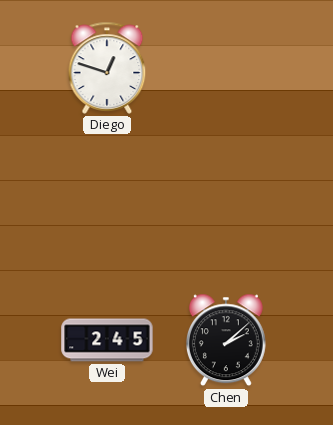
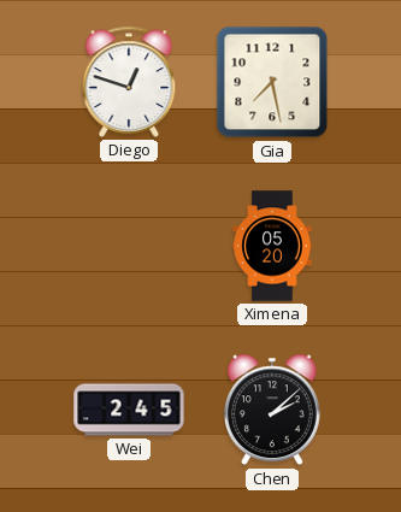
Gia: none -> 7:28 (272, 82)
Ximena: none -> 05:20 (272, 246)
